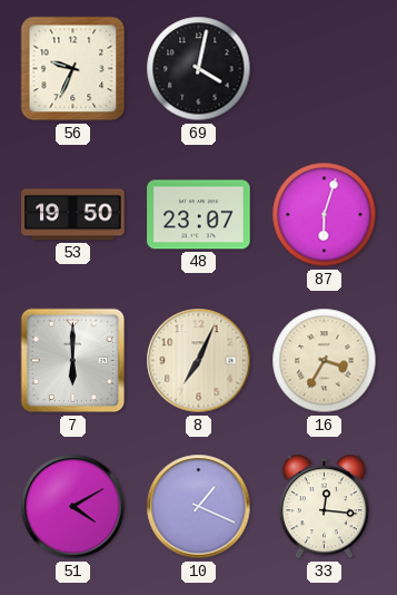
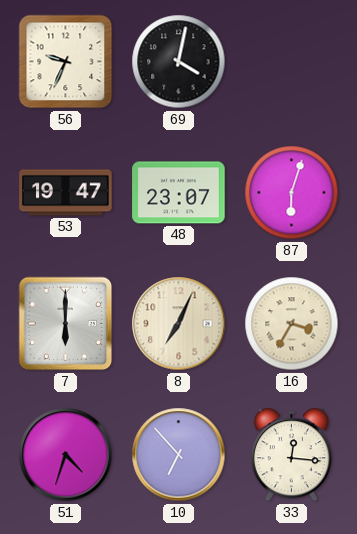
53: 19:50 -> 19:47 (66, 193)
51: 4:10 -> 4:33 (66, 455)
10: 1:19 -> 6:53 (179, 455)
